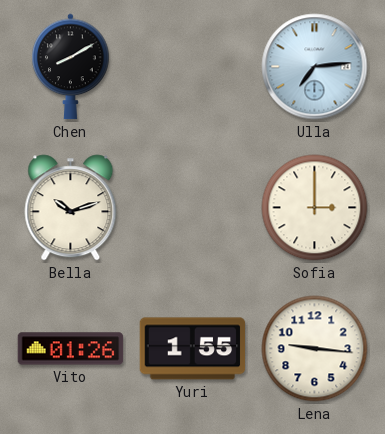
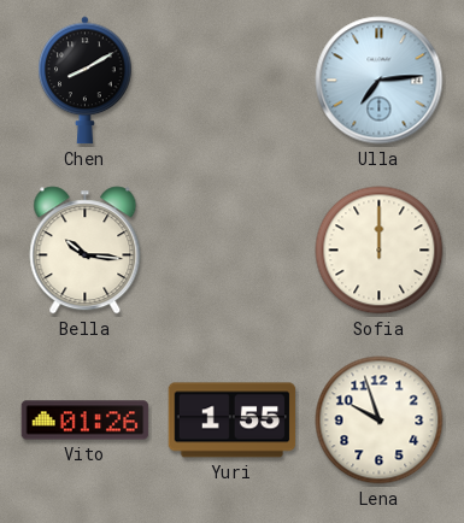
Bella: 10:12 -> 10:16 (86, 251)
Sofia: 3:00 -> 12:00 (380, 251)
Lena: 9:16 -> 9:57 (380, 421)
